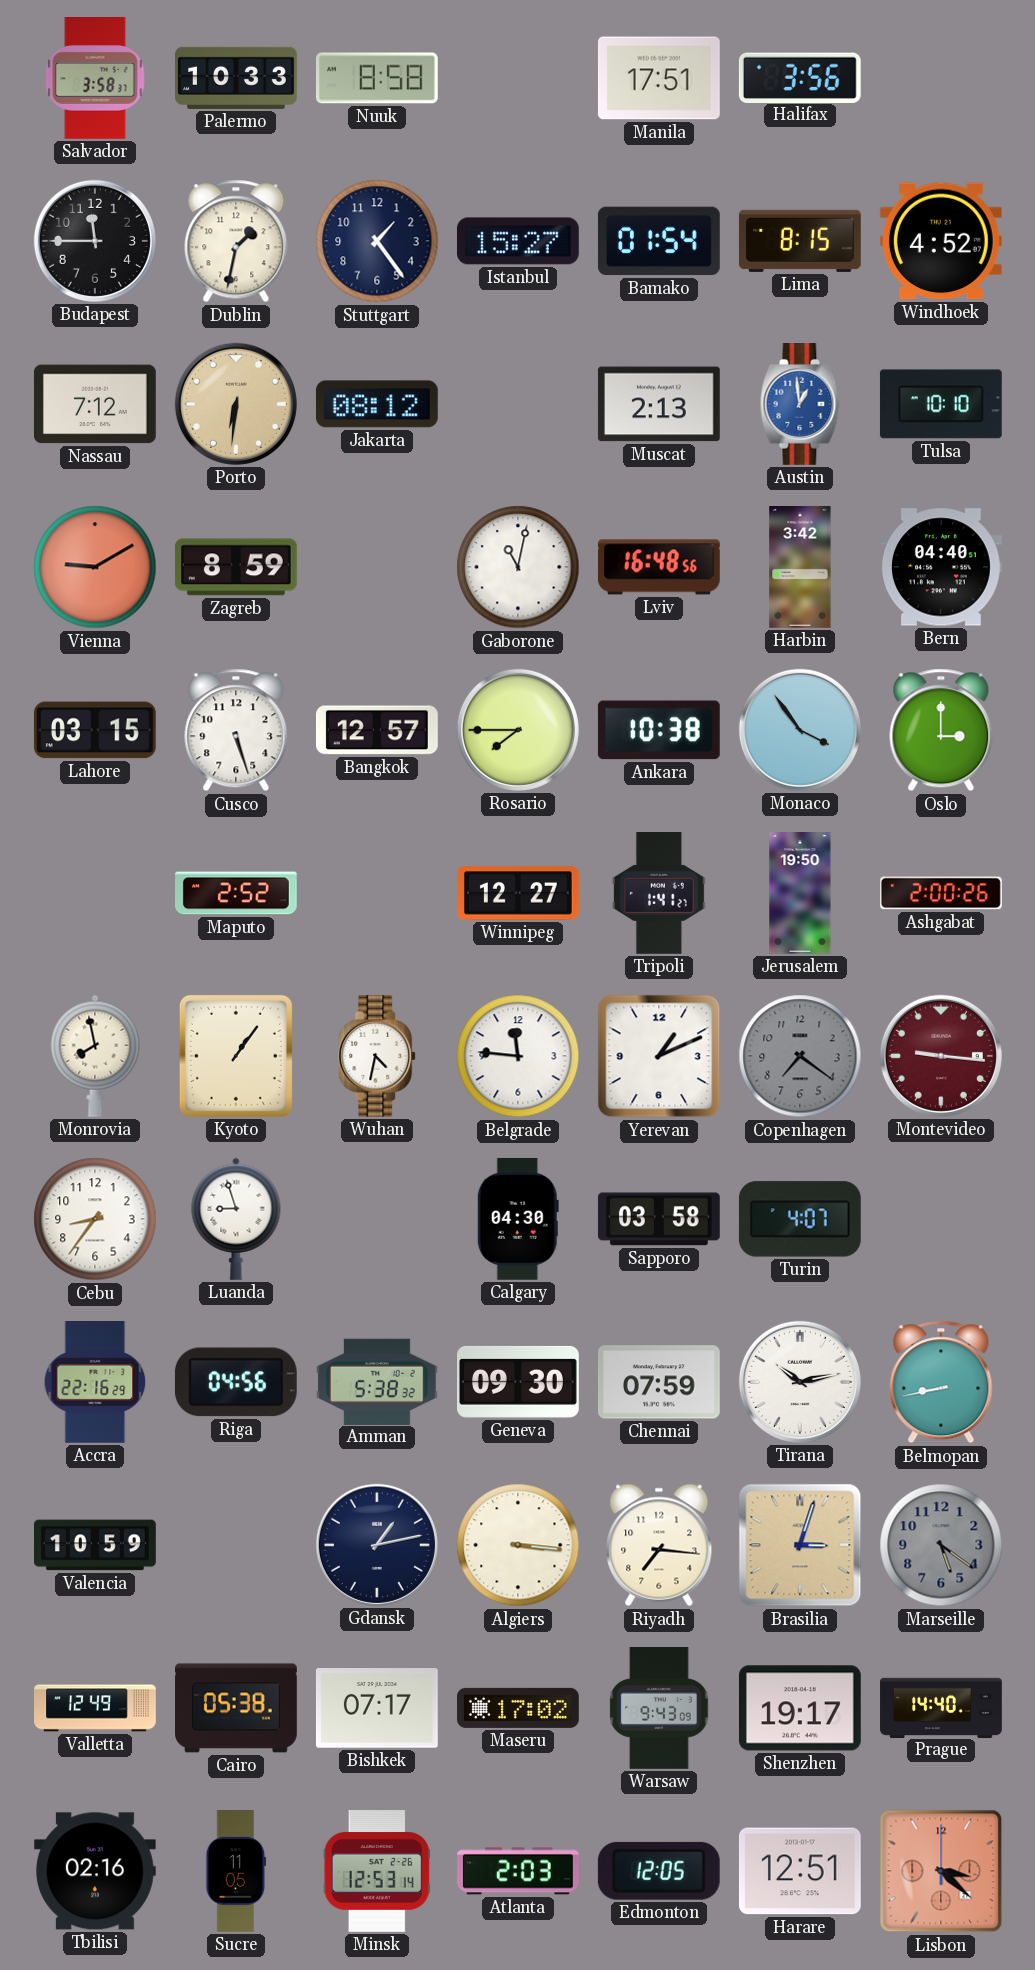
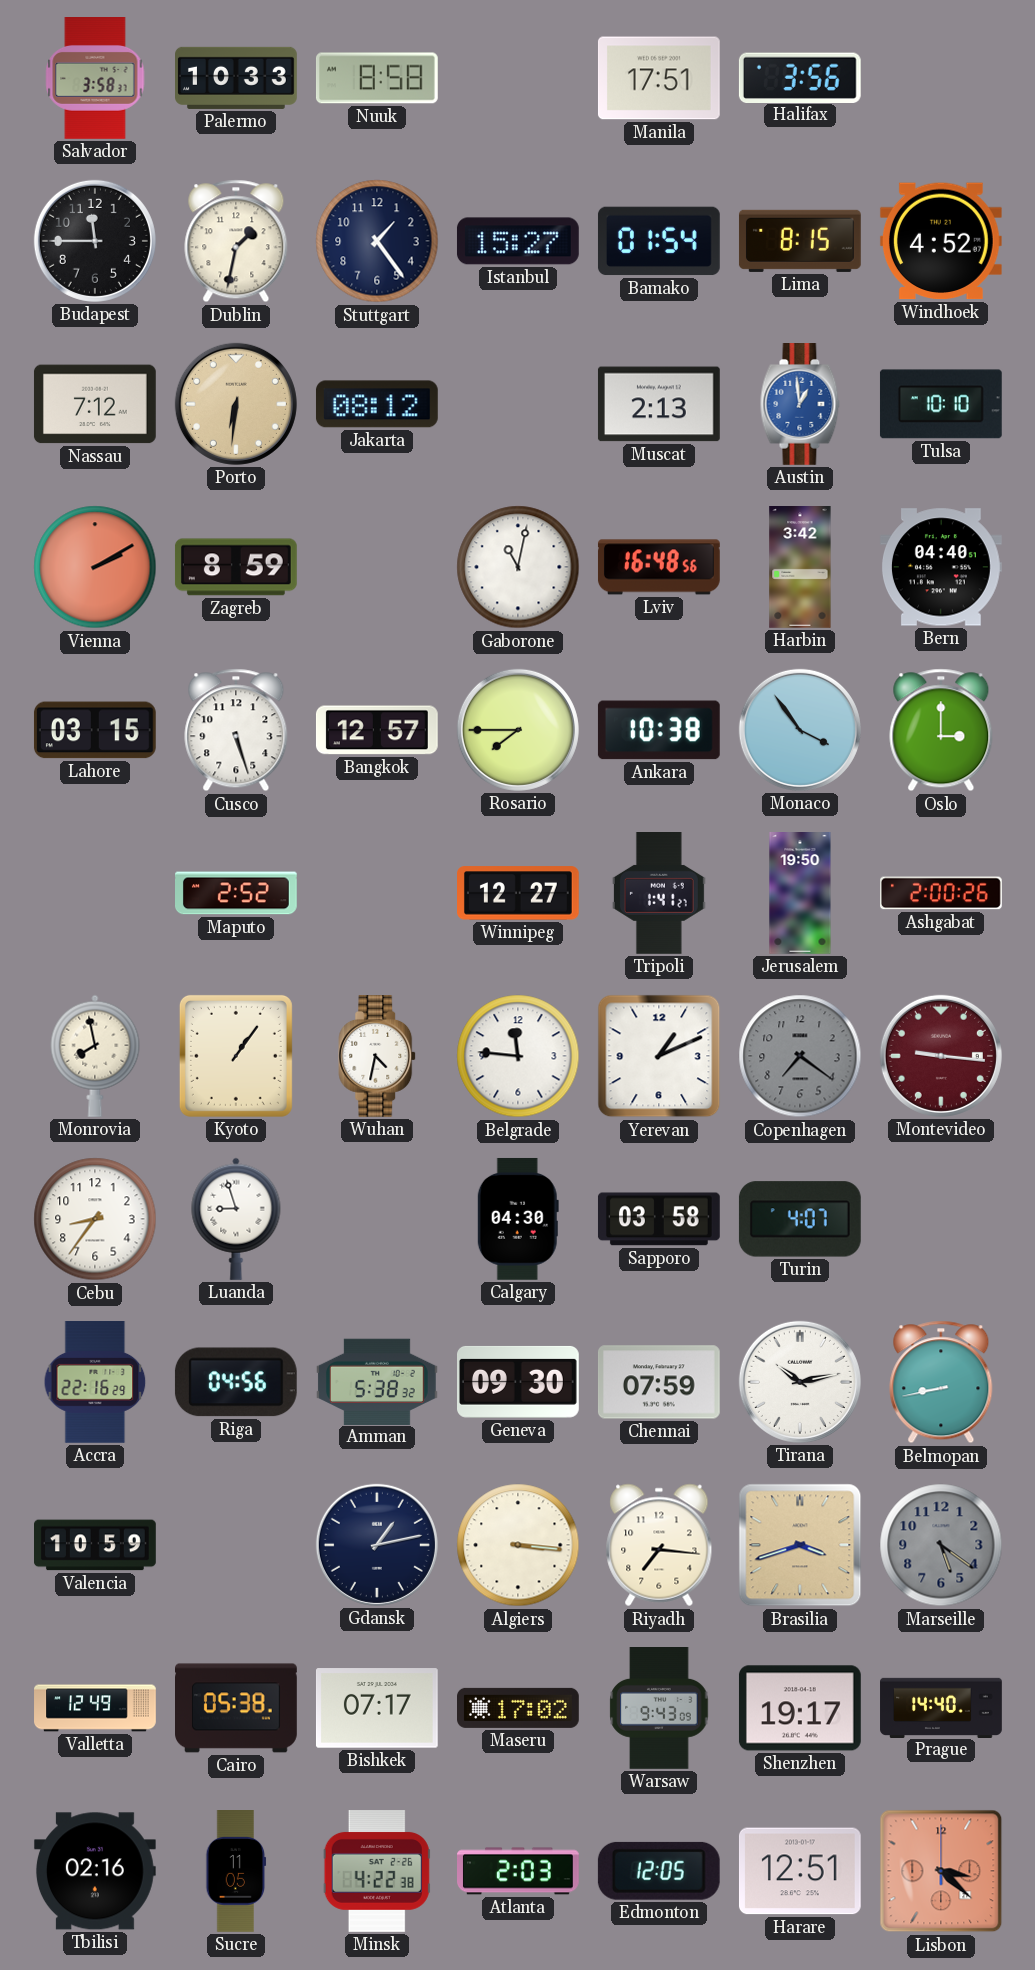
Vienna: 9:10 -> 2:10 (95, 567)
Brasilia: 3:03 -> 3:42 (800, 1545)
Minsk: 12:53 -> 4:22 (377, 1872)
